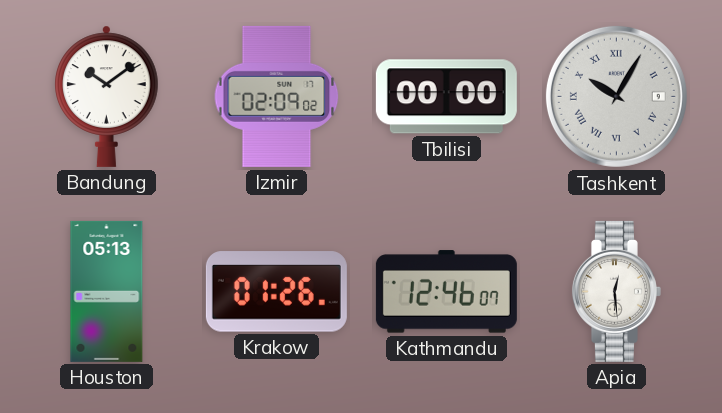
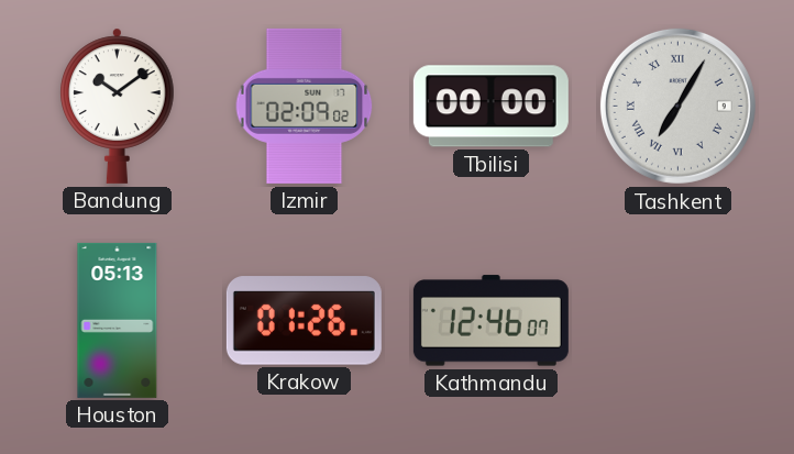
Tashkent: 10:05 -> 7:05 (677, 106)
Apia: 12:29 -> none (616, 291)
